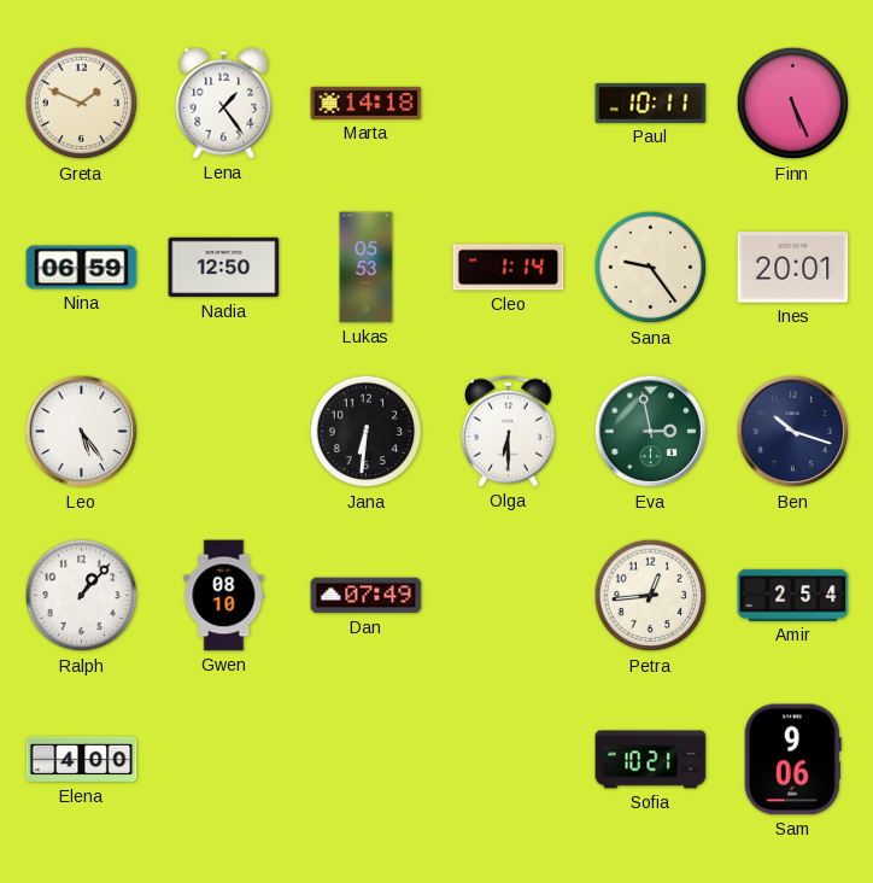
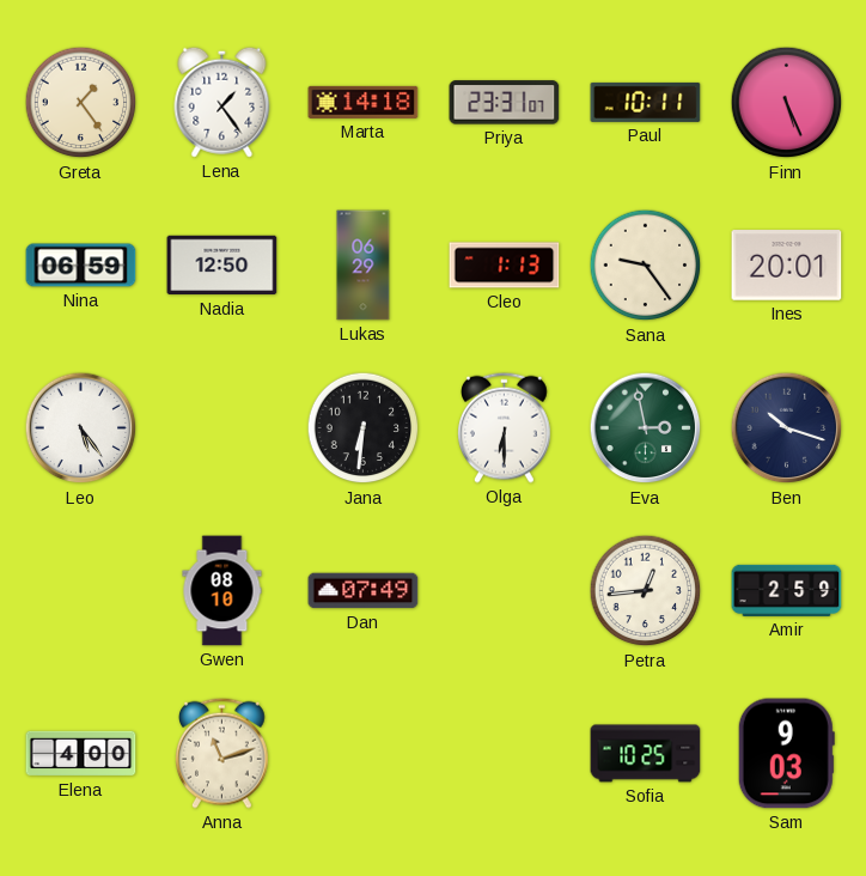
Greta: 1:49 -> 1:24 (81, 103)
Priya: none -> 23:31 (505, 103)
Lukas: 05:53 -> 06:29 (364, 266)
Cleo: 1:14 -> 1:13 (505, 266)
Ralph: 1:07 -> none (82, 596)
Amir: 2:54 -> 2:59 (787, 590)
Anna: none -> 11:12 (222, 753)
Sofia: 10:21 -> 10:25 (646, 754)
Sam: 9:06 -> 9:03 (786, 754)
